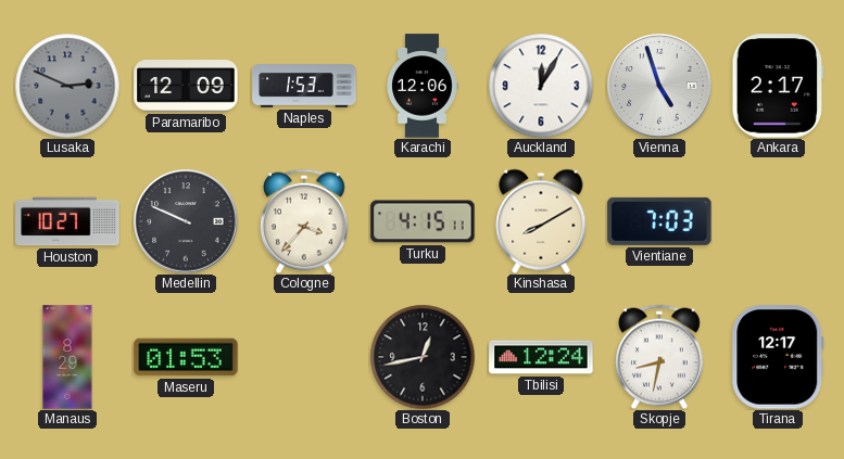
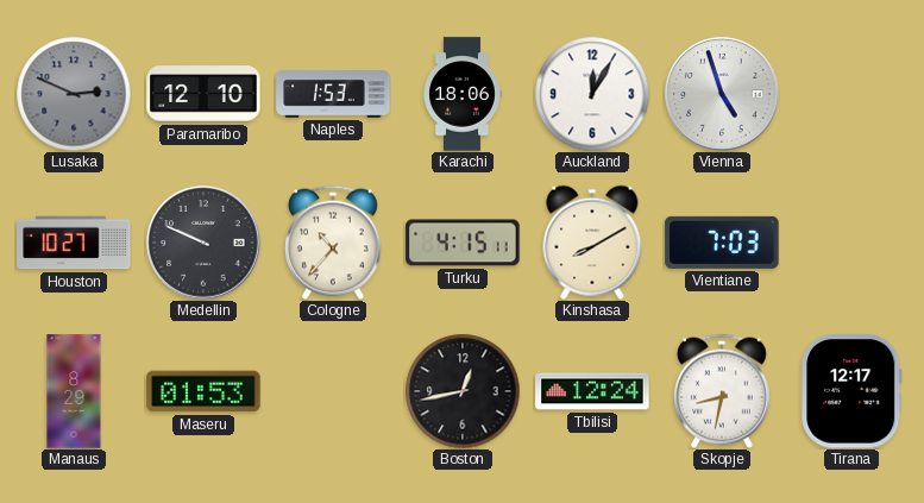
Paramaribo: 12:09 -> 12:10 (203, 94)
Karachi: 12:06 -> 18:06 (463, 94)
Ankara: 2:17 -> none (777, 86)
Cologne: 3:37 -> 10:37 (334, 243)
